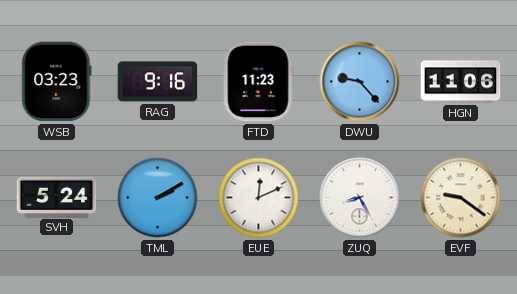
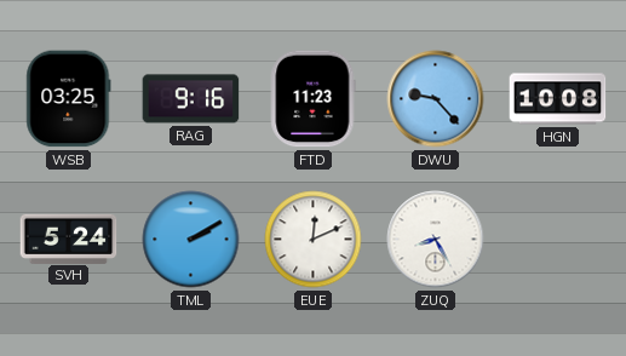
WSB: 03:23 -> 03:25 (69, 99)
HGN: 11:06 -> 10:08 (558, 99)
EVF: 9:21 -> none (461, 198)
